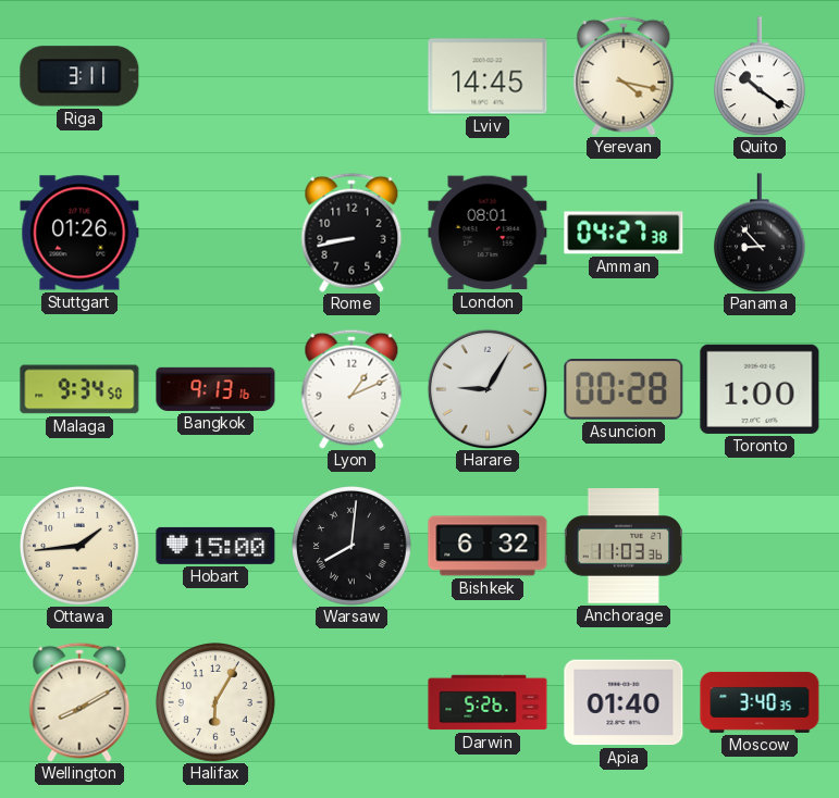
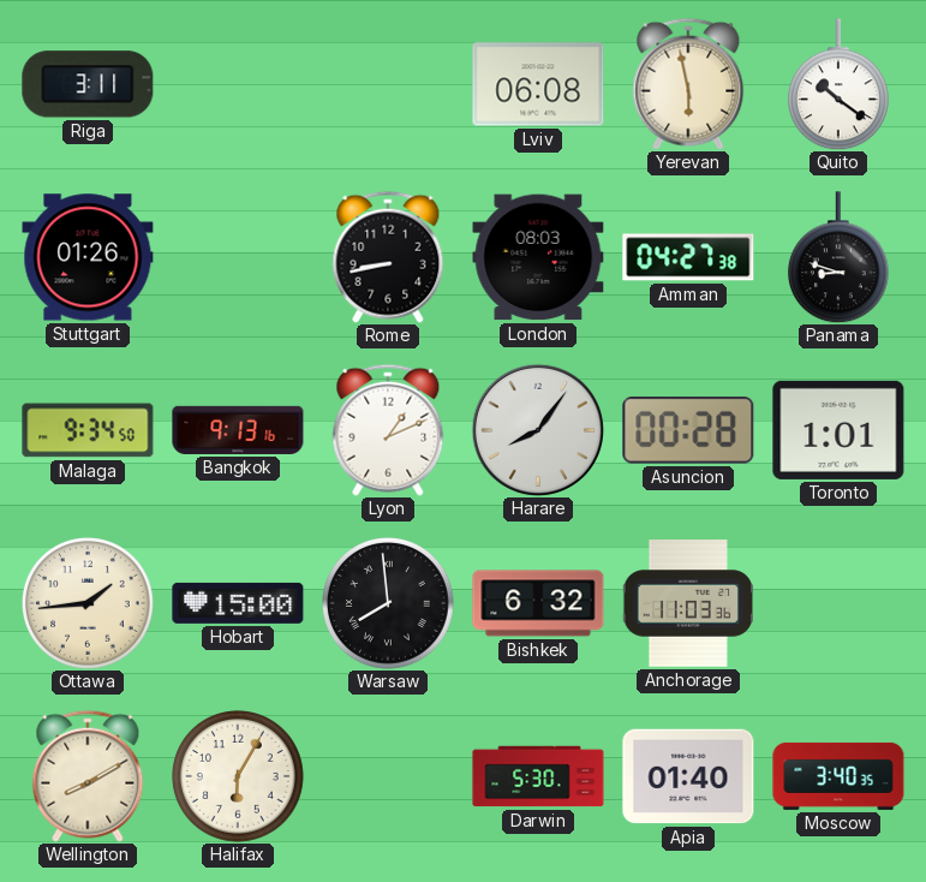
Lviv: 14:45 -> 06:08 (538, 84)
Yerevan: 4:17 -> 5:58 (688, 84)
London: 08:01 -> 08:03 (538, 257)
Panama: 8:53 -> 8:48 (838, 257)
Harare: 9:05 -> 8:06 (537, 429)
Toronto: 1:00 -> 1:01 (838, 430)
Warsaw: 8:01 -> 7:59 (389, 604)
Darwin: 5:26 -> 5:30 (538, 776)
